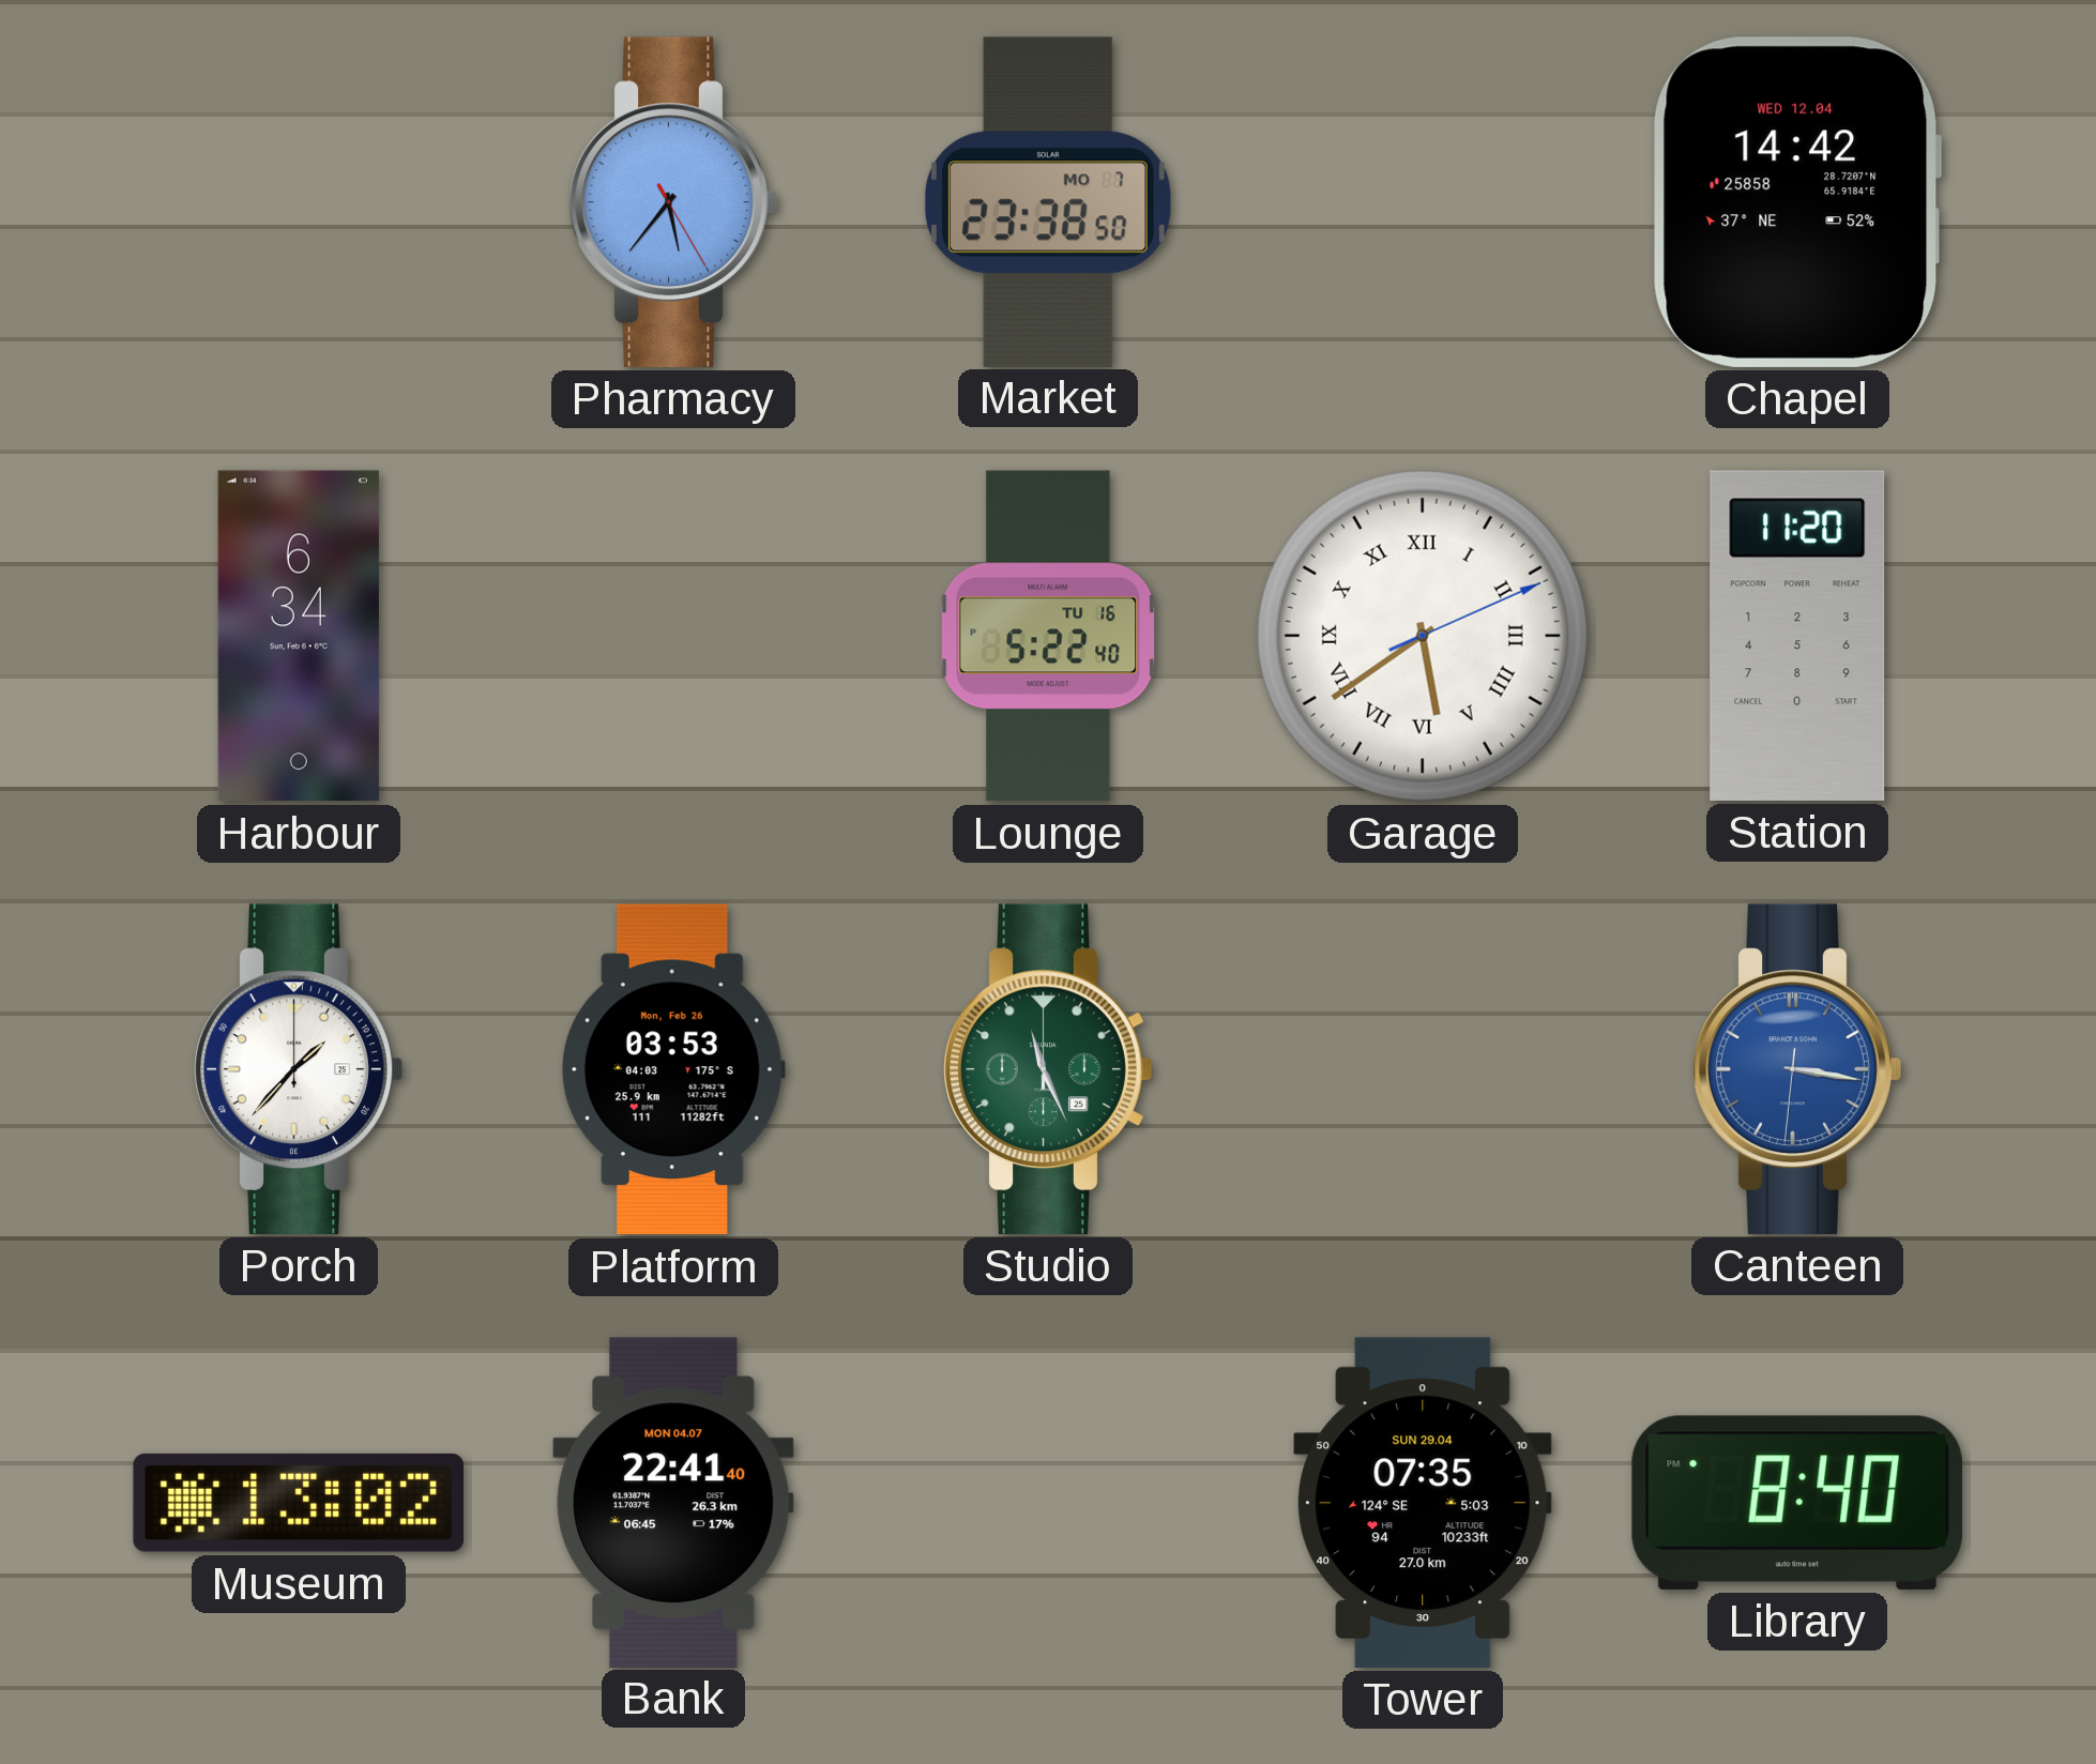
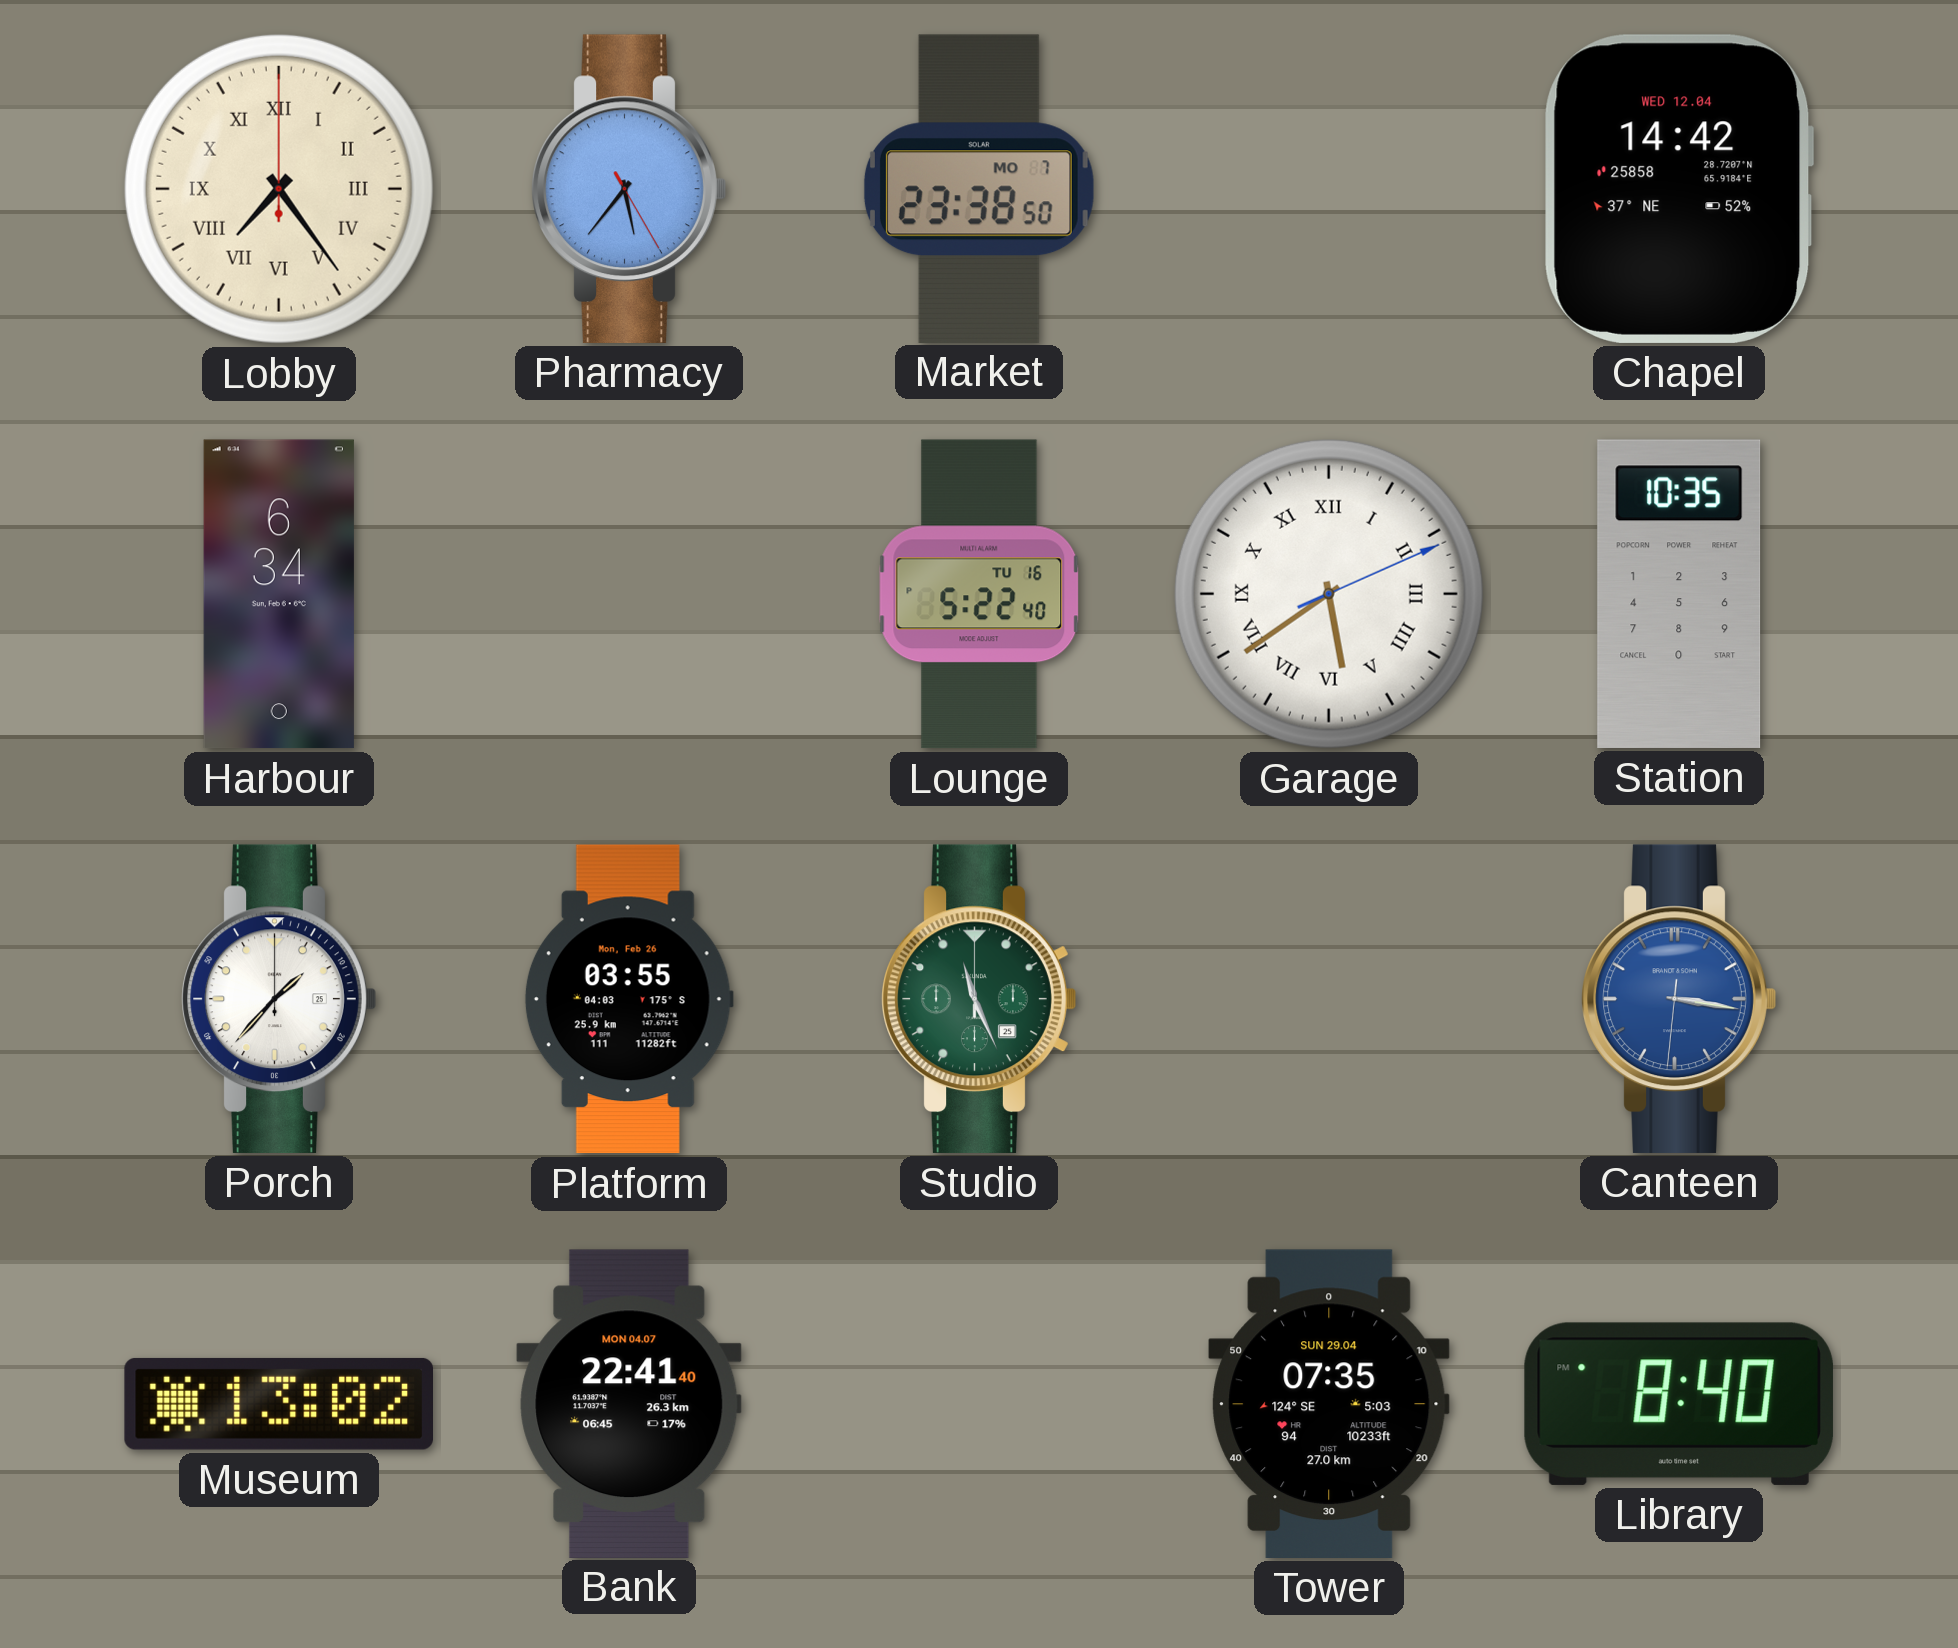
Lobby: none -> 7:24 (279, 189)
Station: 11:20 -> 10:35 (1679, 594)
Platform: 03:53 -> 03:55 (629, 999)
